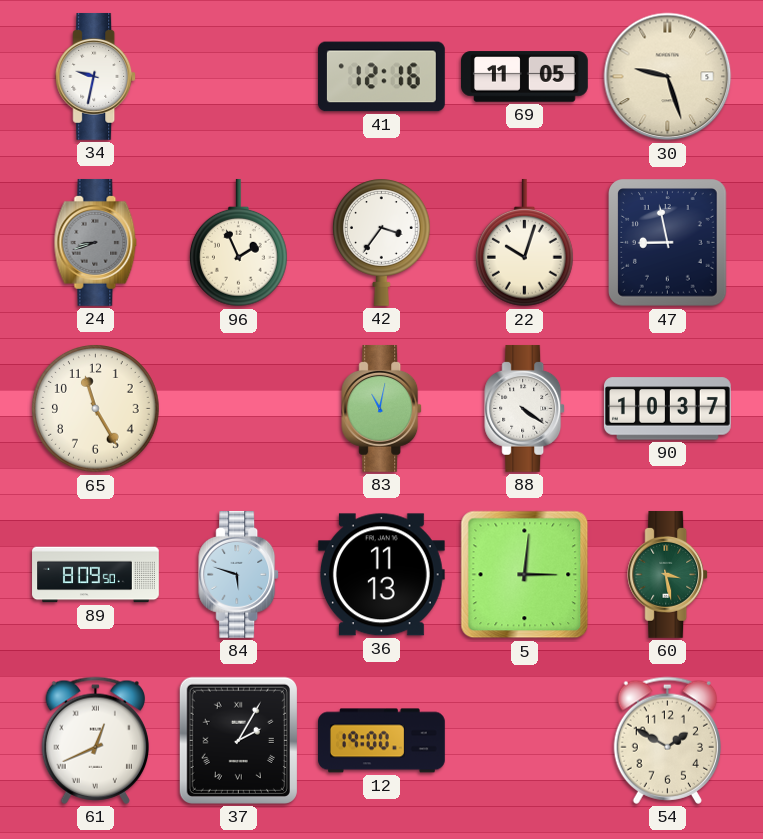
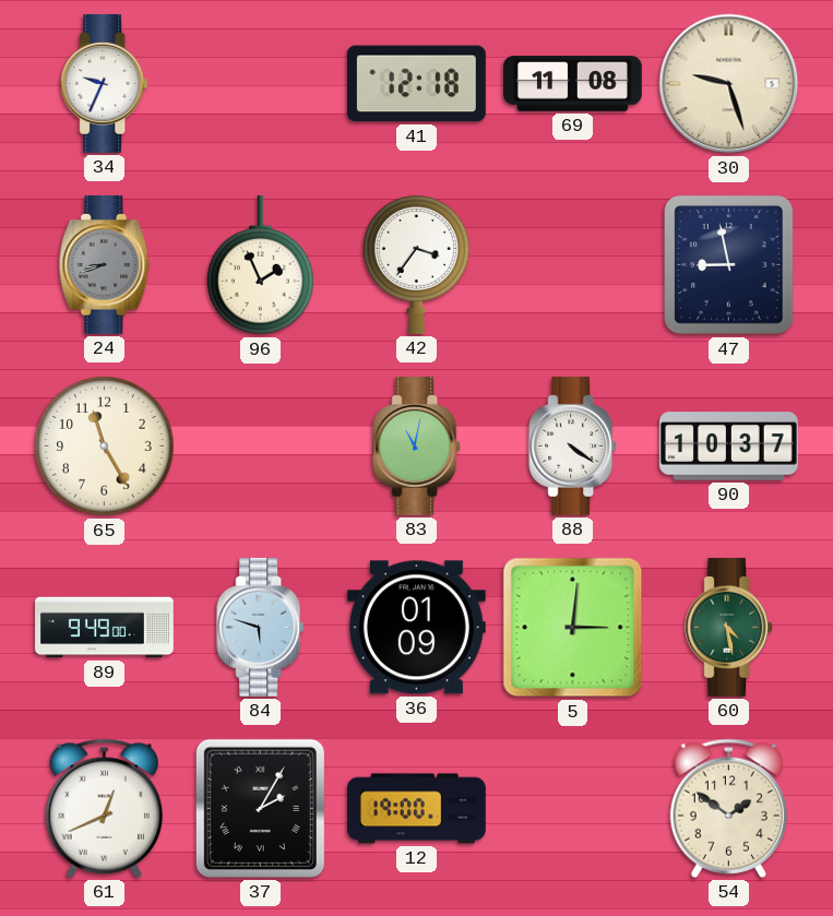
34: 9:32 -> 9:34 (105, 83)
41: 12:16 -> 12:18 (416, 84)
69: 11:05 -> 11:08 (573, 84)
22: 10:03 -> none (524, 243)
89: 8:09 -> 9:49 (105, 628)
36: 11:13 -> 01:09 (416, 628)
60: 3:28 -> 4:28 (729, 627)
54: 1:50 -> 1:51 (728, 808)
